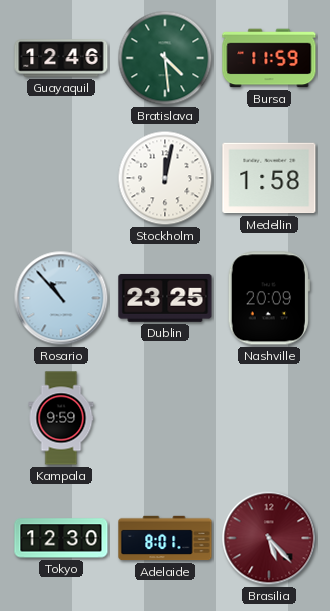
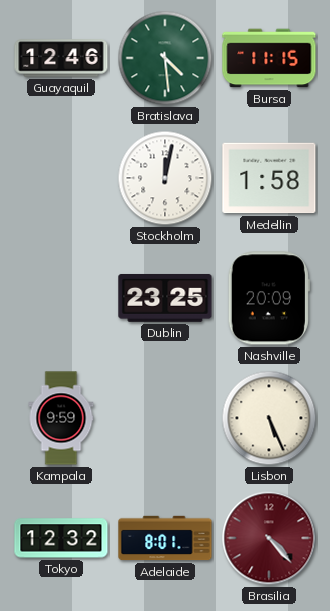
Bursa: 11:59 -> 11:15 (269, 58)
Rosario: 10:53 -> none (61, 298)
Lisbon: none -> 5:26 (269, 418)
Tokyo: 12:30 -> 12:32 (61, 538)
Brasilia: 5:23 -> 4:23 (269, 538)
